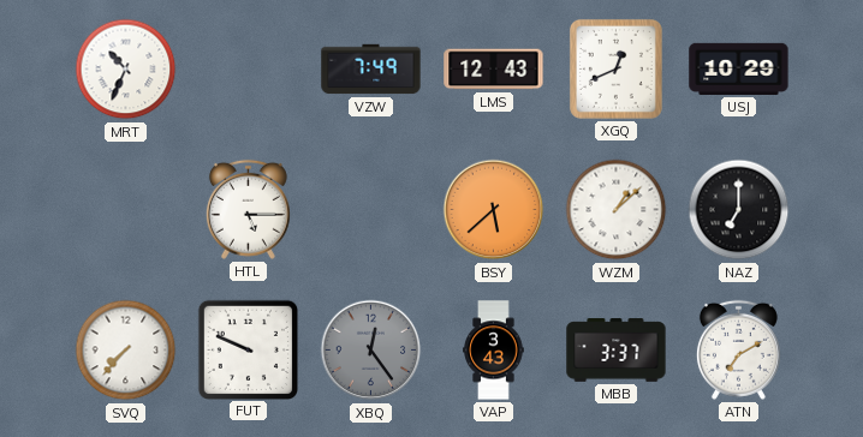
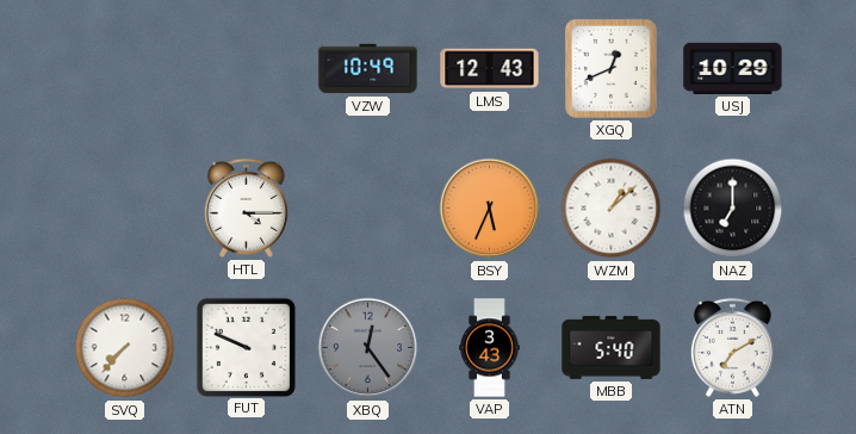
MRT: 10:34 -> none (126, 70)
VZW: 7:49 -> 10:49 (368, 69)
HTL: 5:15 -> 4:15 (246, 207)
BSY: 5:38 -> 5:34 (490, 209)
MBB: 3:37 -> 5:40 (612, 348)
